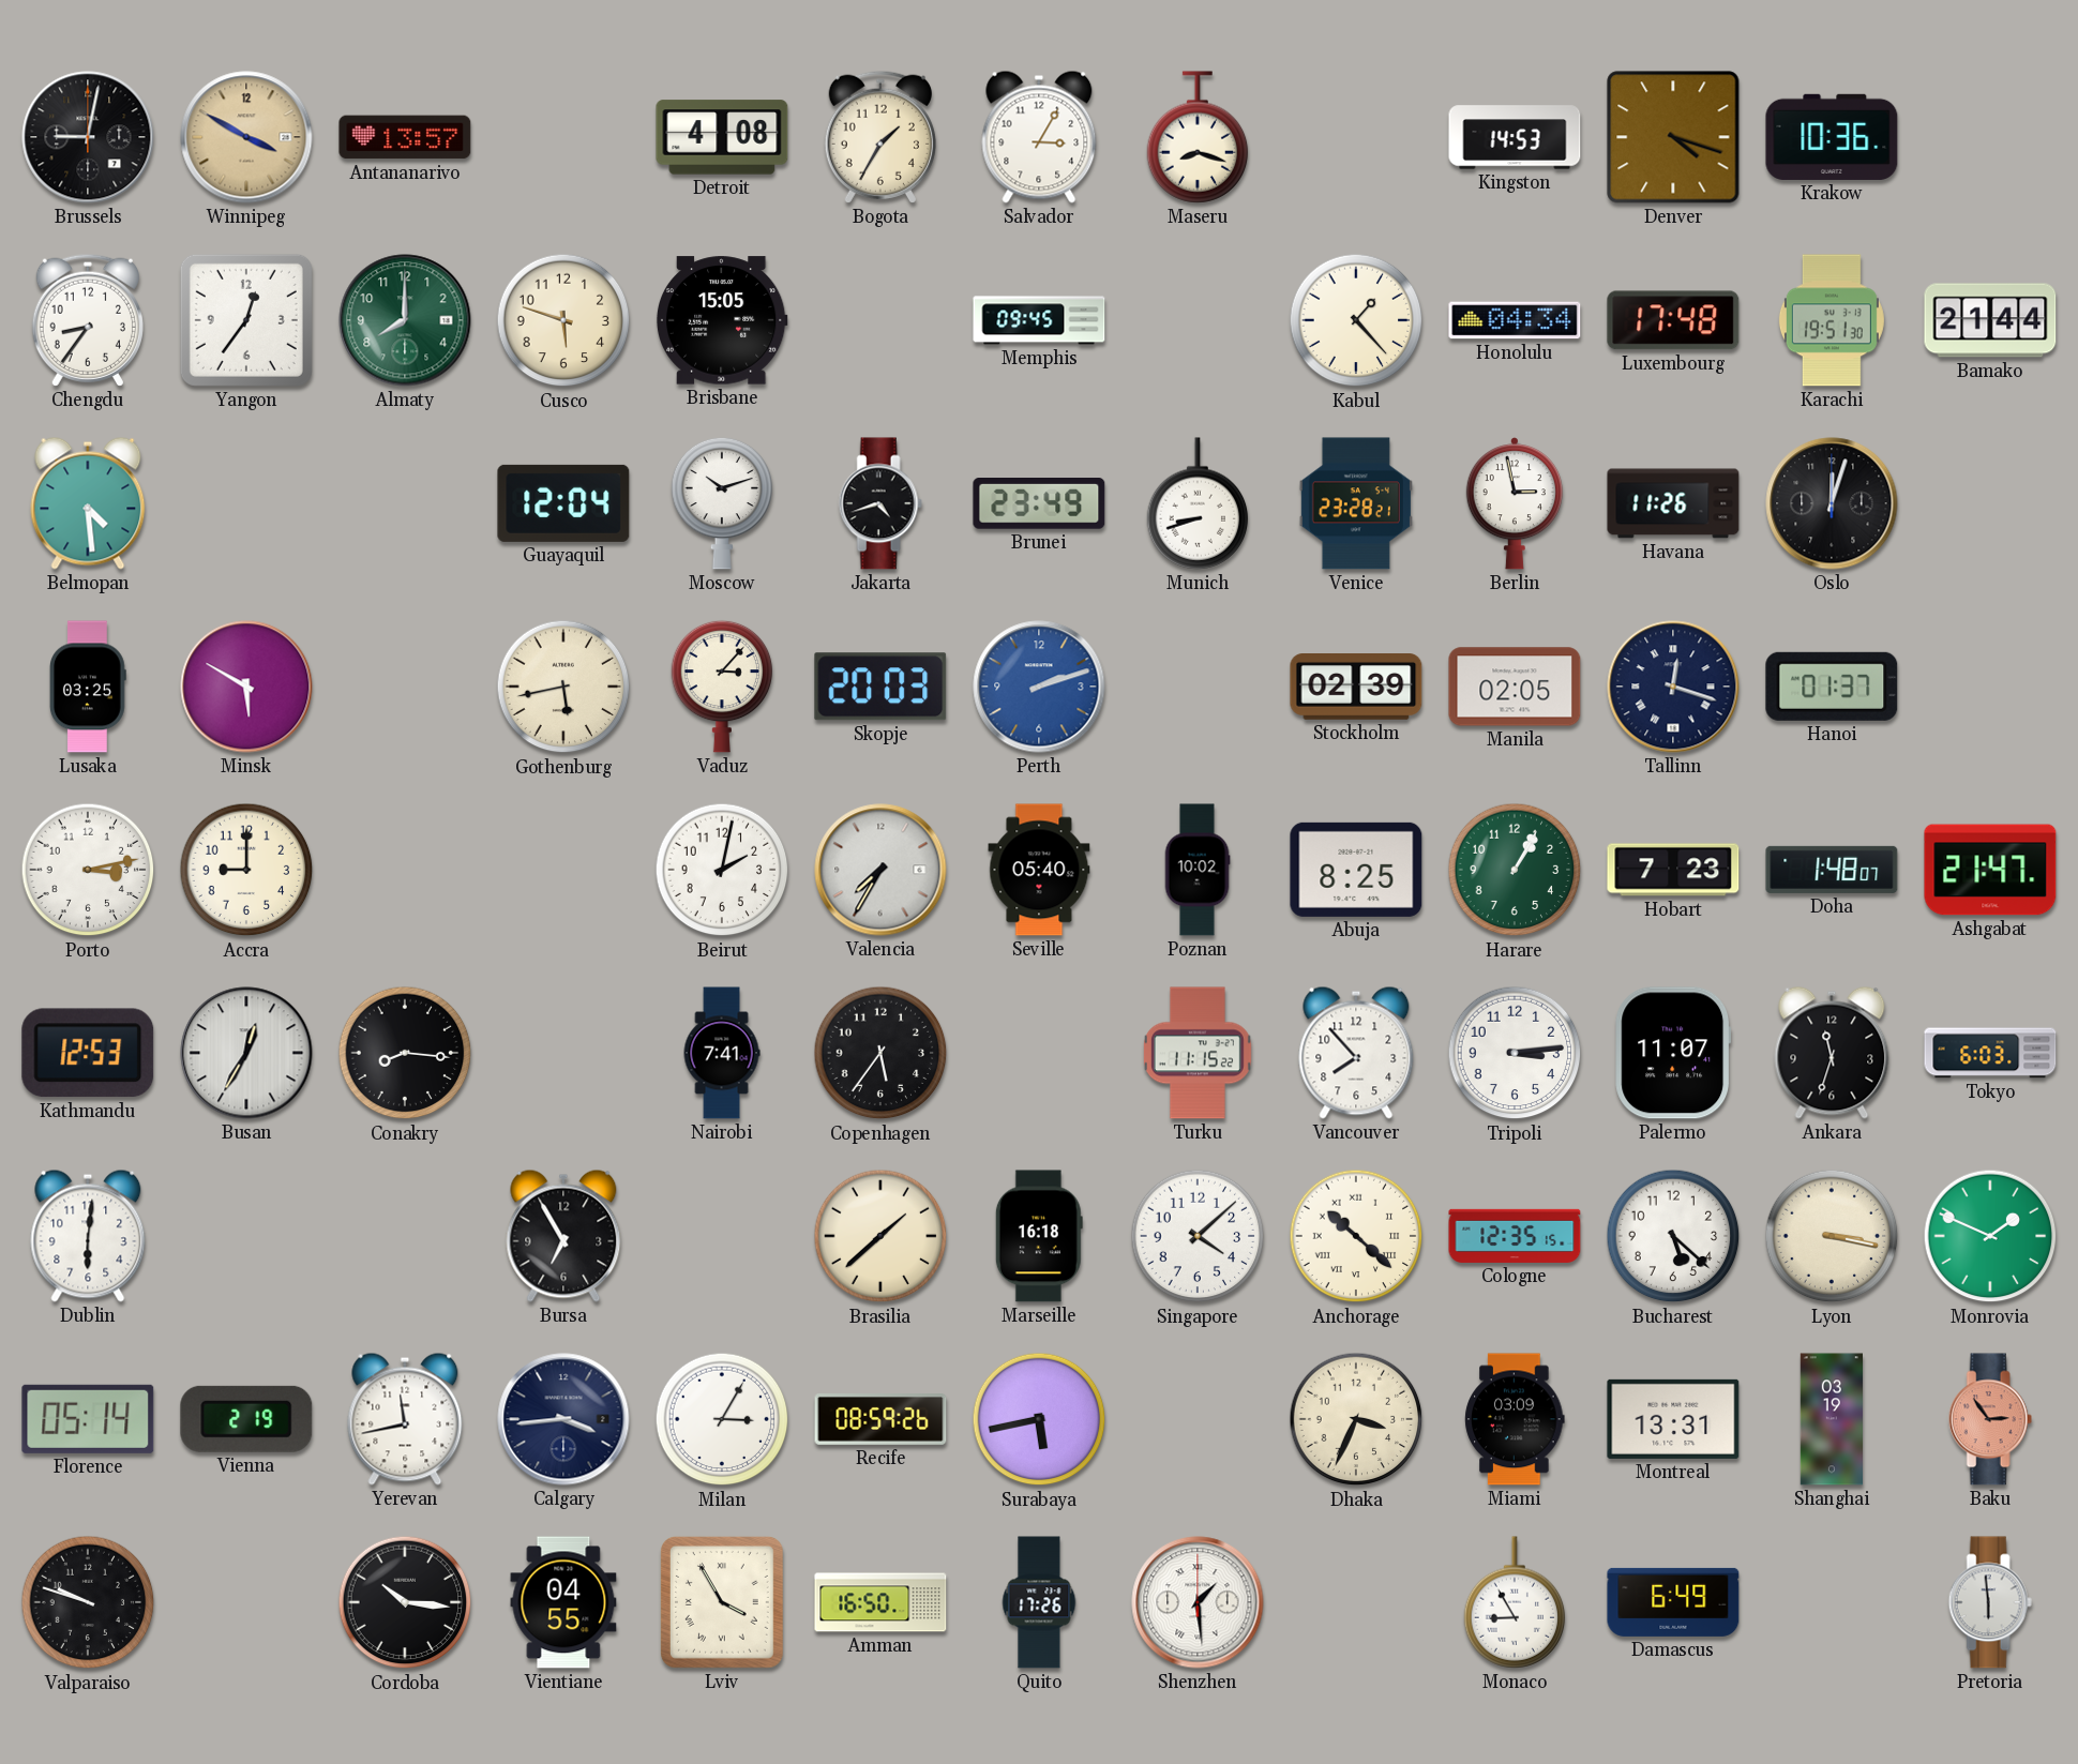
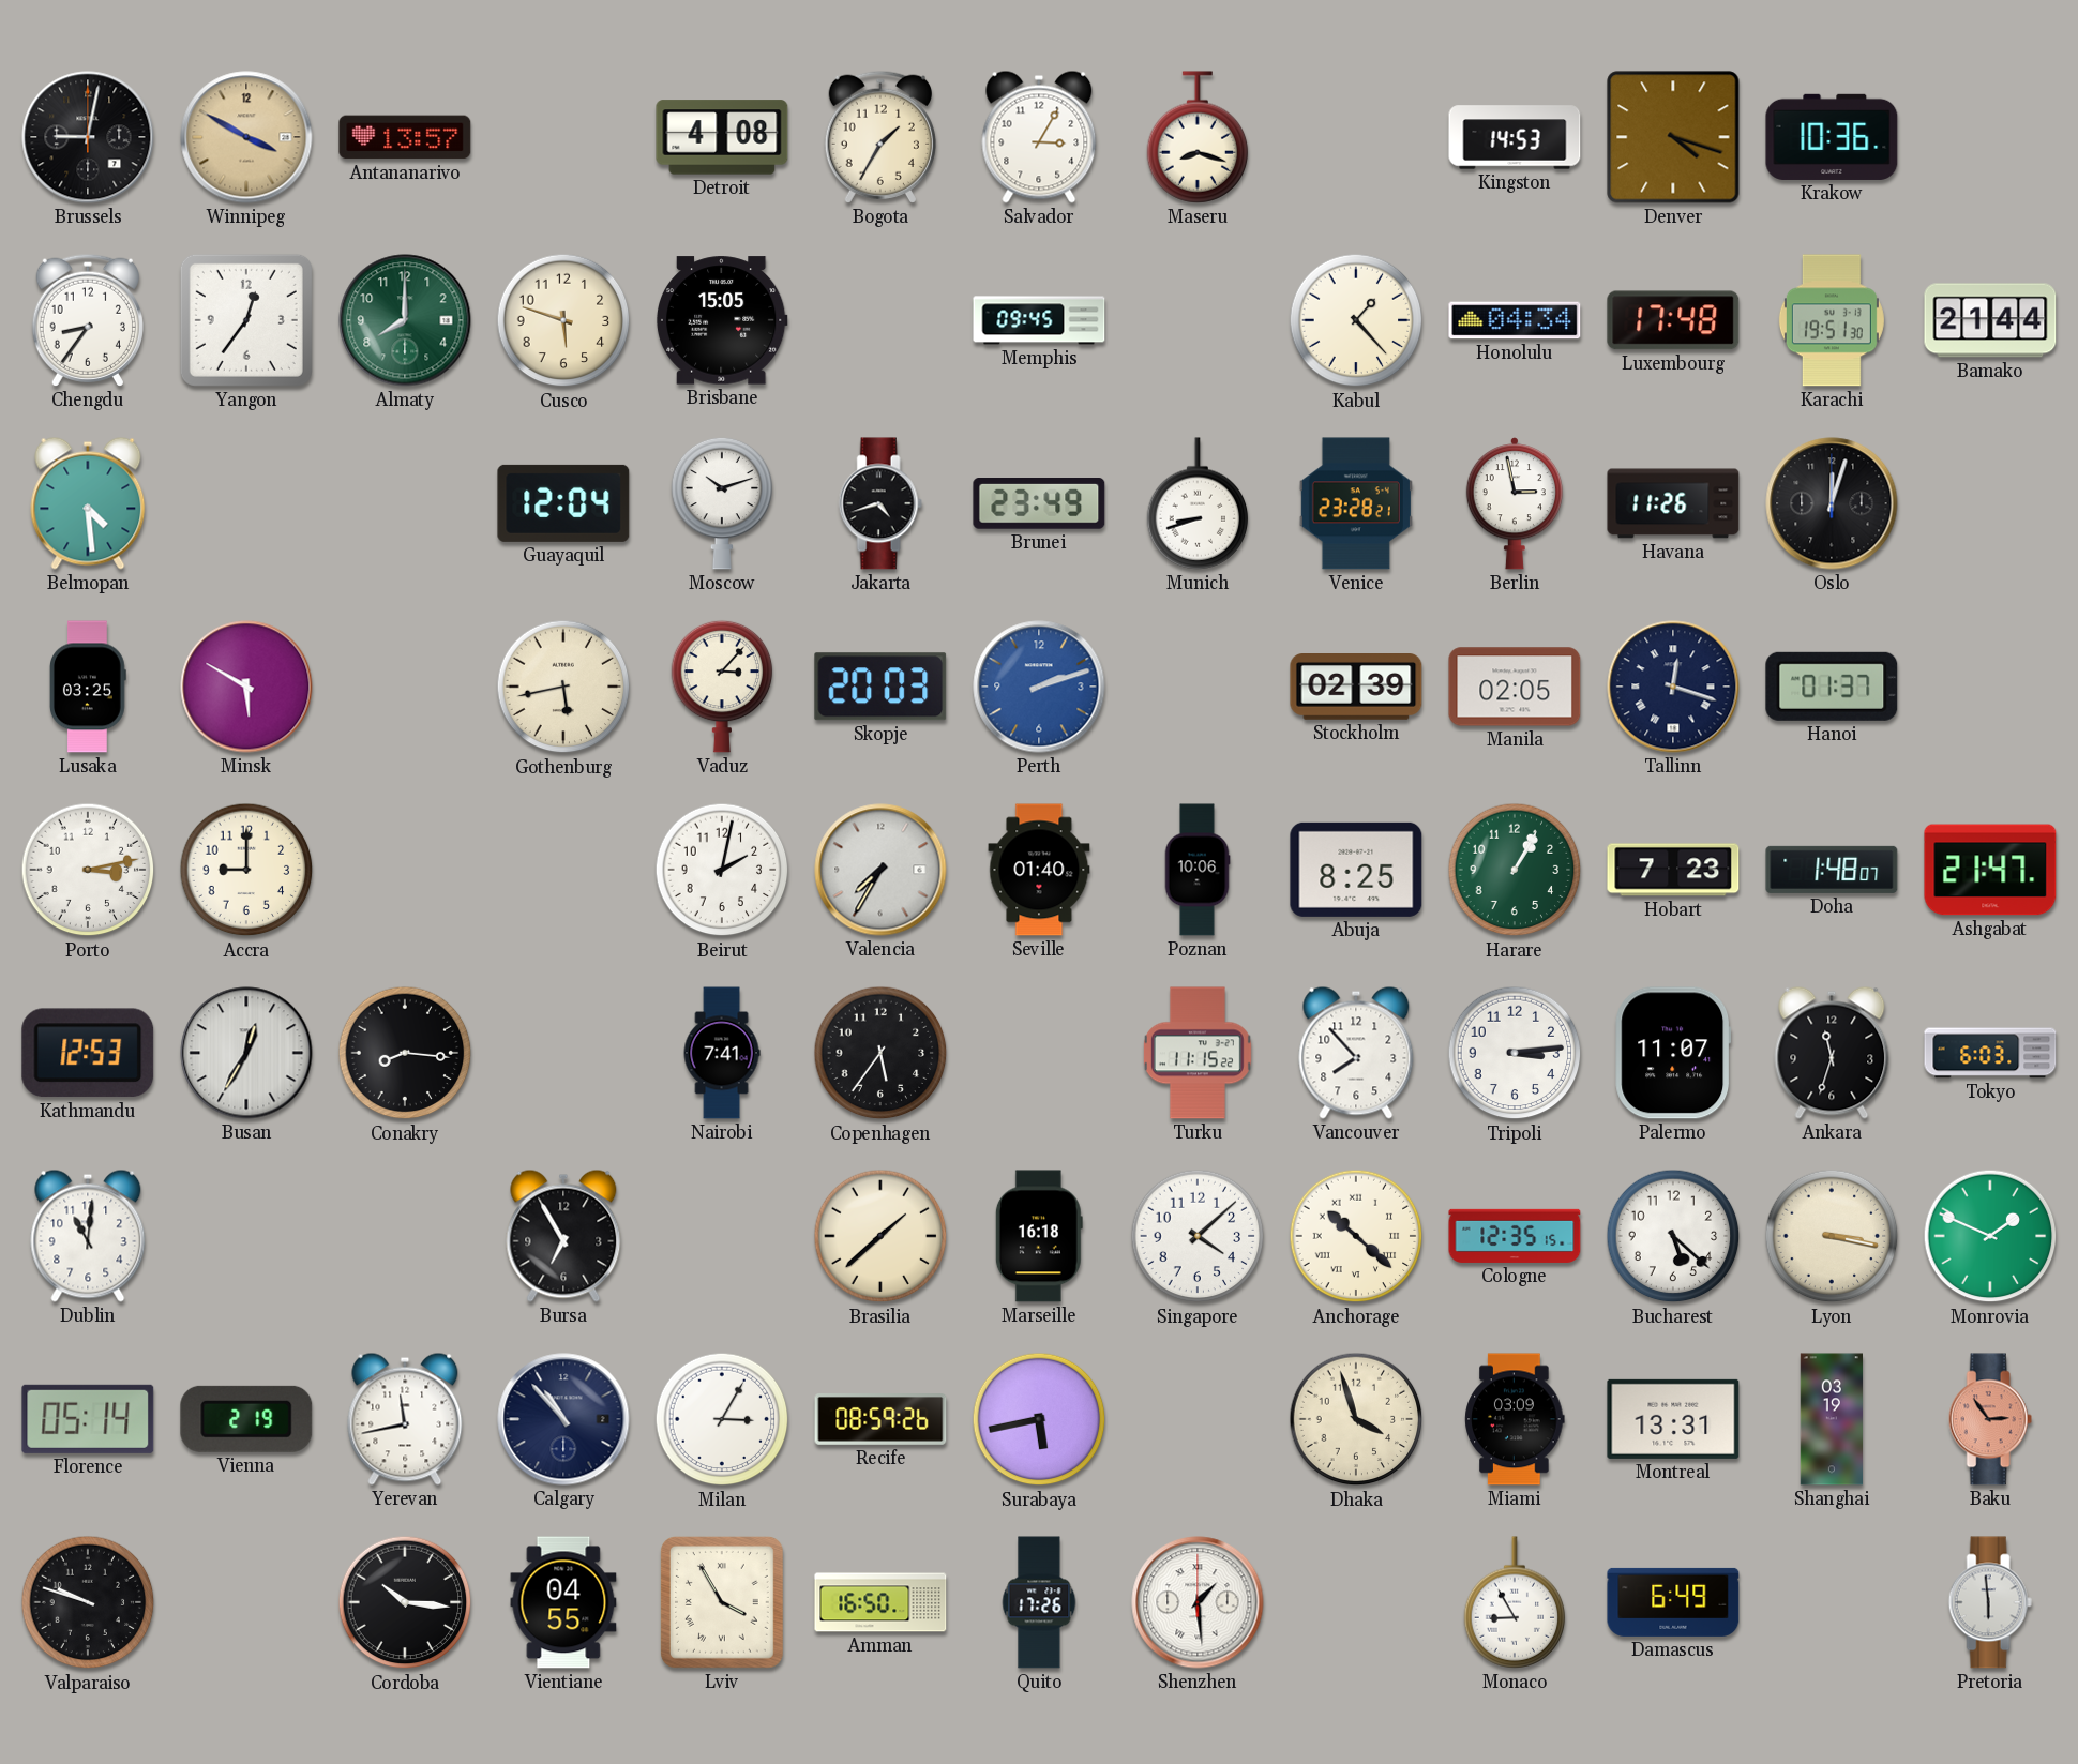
Seville: 05:40 -> 01:40 (1039, 870)
Poznan: 10:02 -> 10:06 (1198, 870)
Dublin: 6:01 -> 11:01 (88, 1236)
Calgary: 3:44 -> 10:53 (563, 1419)
Dhaka: 3:34 -> 3:57 (1356, 1419)
